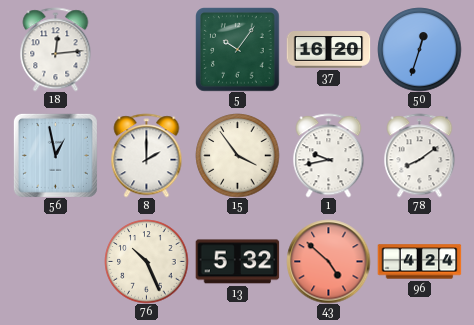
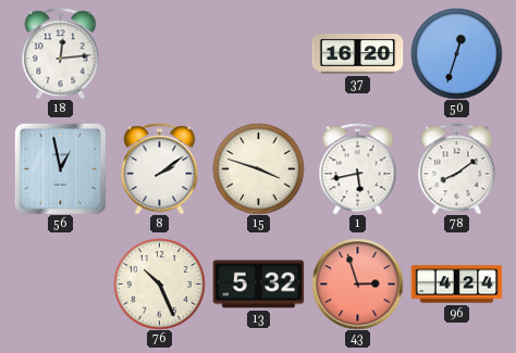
5: 10:06 -> none (237, 49)
8: 2:00 -> 2:09 (160, 168)
15: 3:54 -> 3:48 (258, 168)
1: 9:43 -> 5:43 (358, 168)
43: 4:52 -> 2:57 (357, 283)
